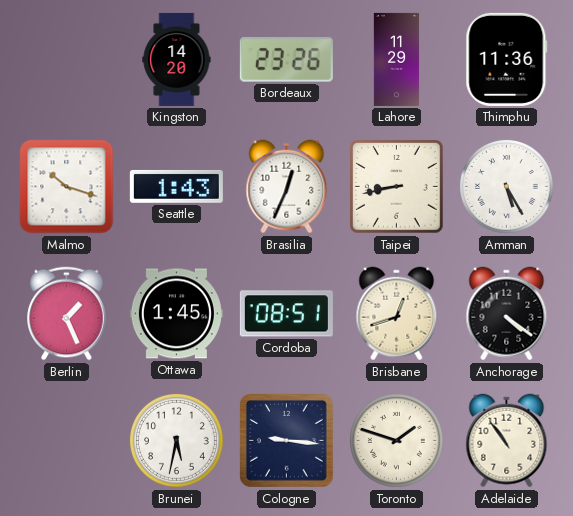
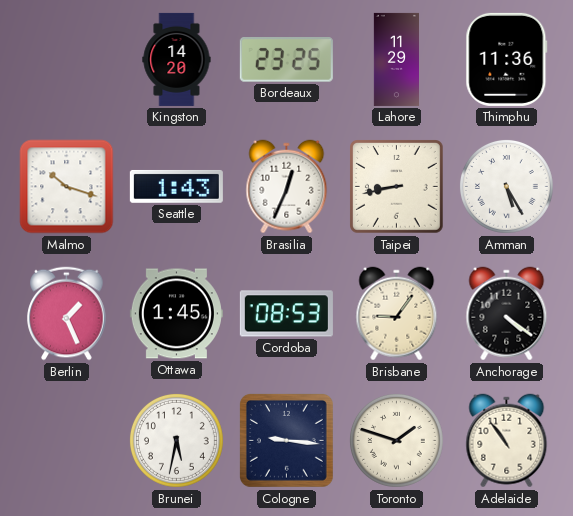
Bordeaux: 23:26 -> 23:25 (286, 60)
Cordoba: 08:51 -> 08:53 (286, 314)
Brisbane: 12:42 -> 9:06 (397, 314)
